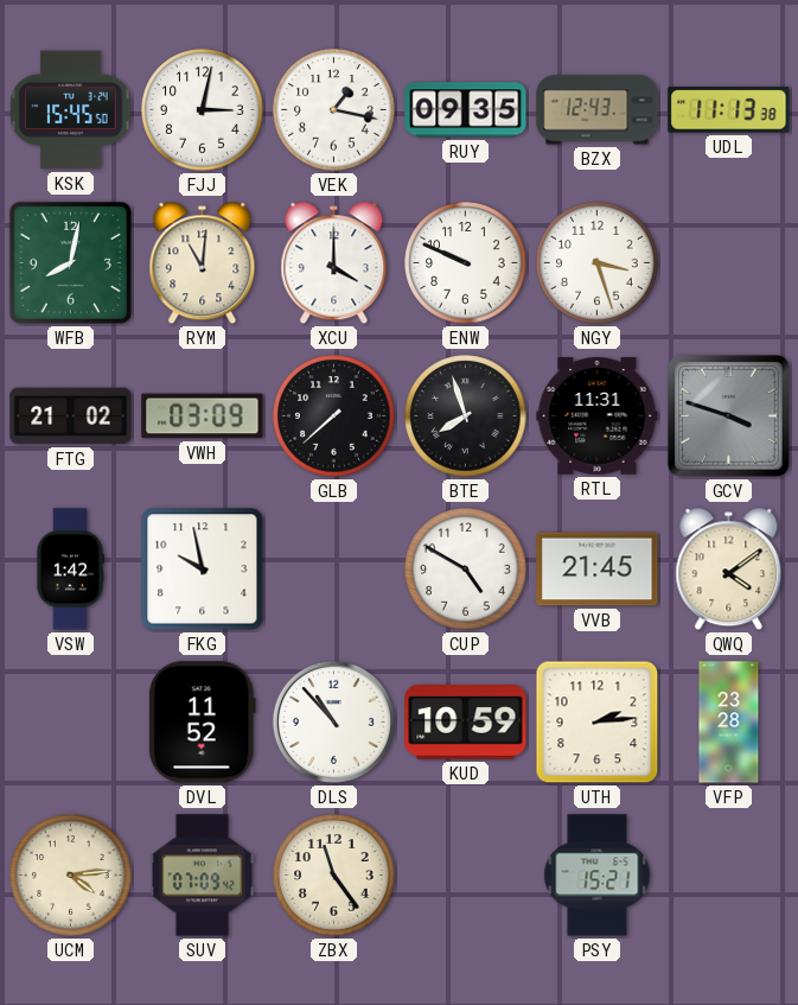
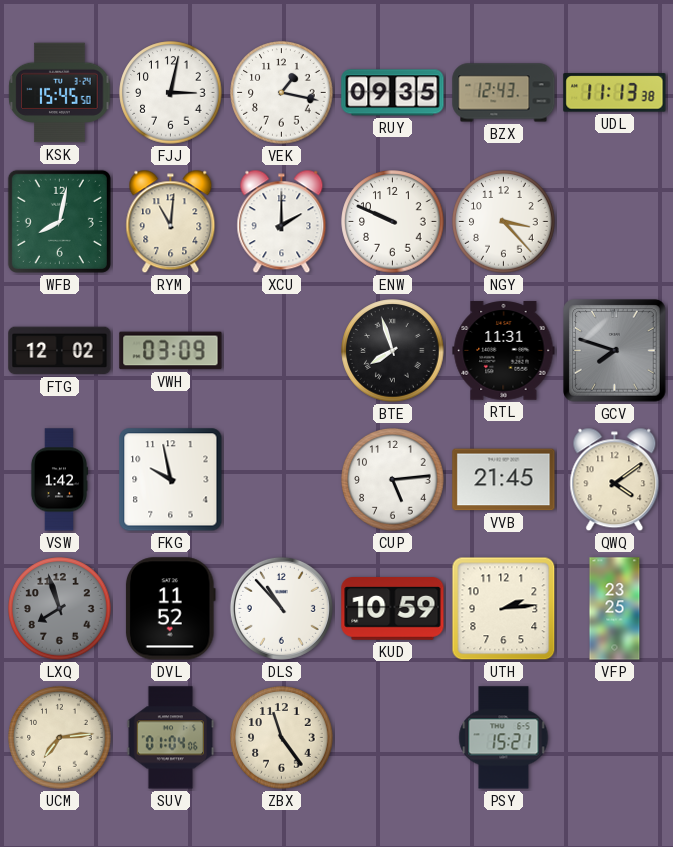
XCU: 4:00 -> 2:00 (282, 222)
NGY: 3:27 -> 3:23 (504, 222)
FTG: 21:02 -> 12:02 (60, 351)
GLB: 7:38 -> none (334, 416)
GCV: 3:48 -> 7:48 (615, 351)
CUP: 4:50 -> 5:14 (393, 480)
LXQ: none -> 7:57 (60, 609)
VFP: 23:28 -> 23:25 (615, 609)
UCM: 4:14 -> 7:14 (60, 738)
SUV: 07:09 -> 01:04 (171, 738)
